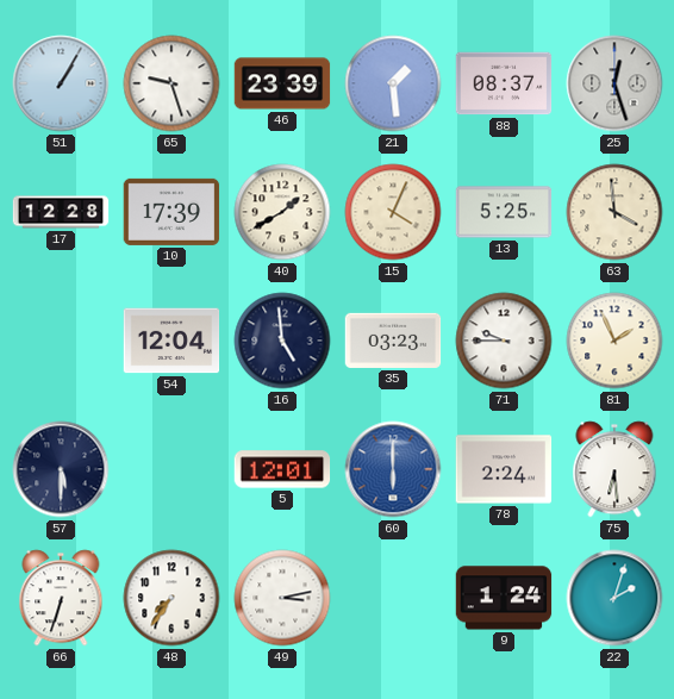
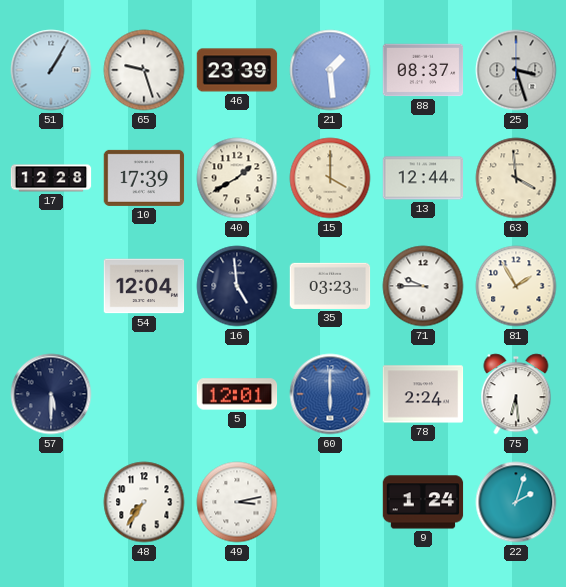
25: 12:27 -> 3:27 (516, 70)
15: 4:04 -> 4:00 (330, 178)
13: 5:25 -> 12:44 (423, 178)
81: 1:56 -> 1:55 (516, 286)
66: 6:33 -> none (61, 598)
